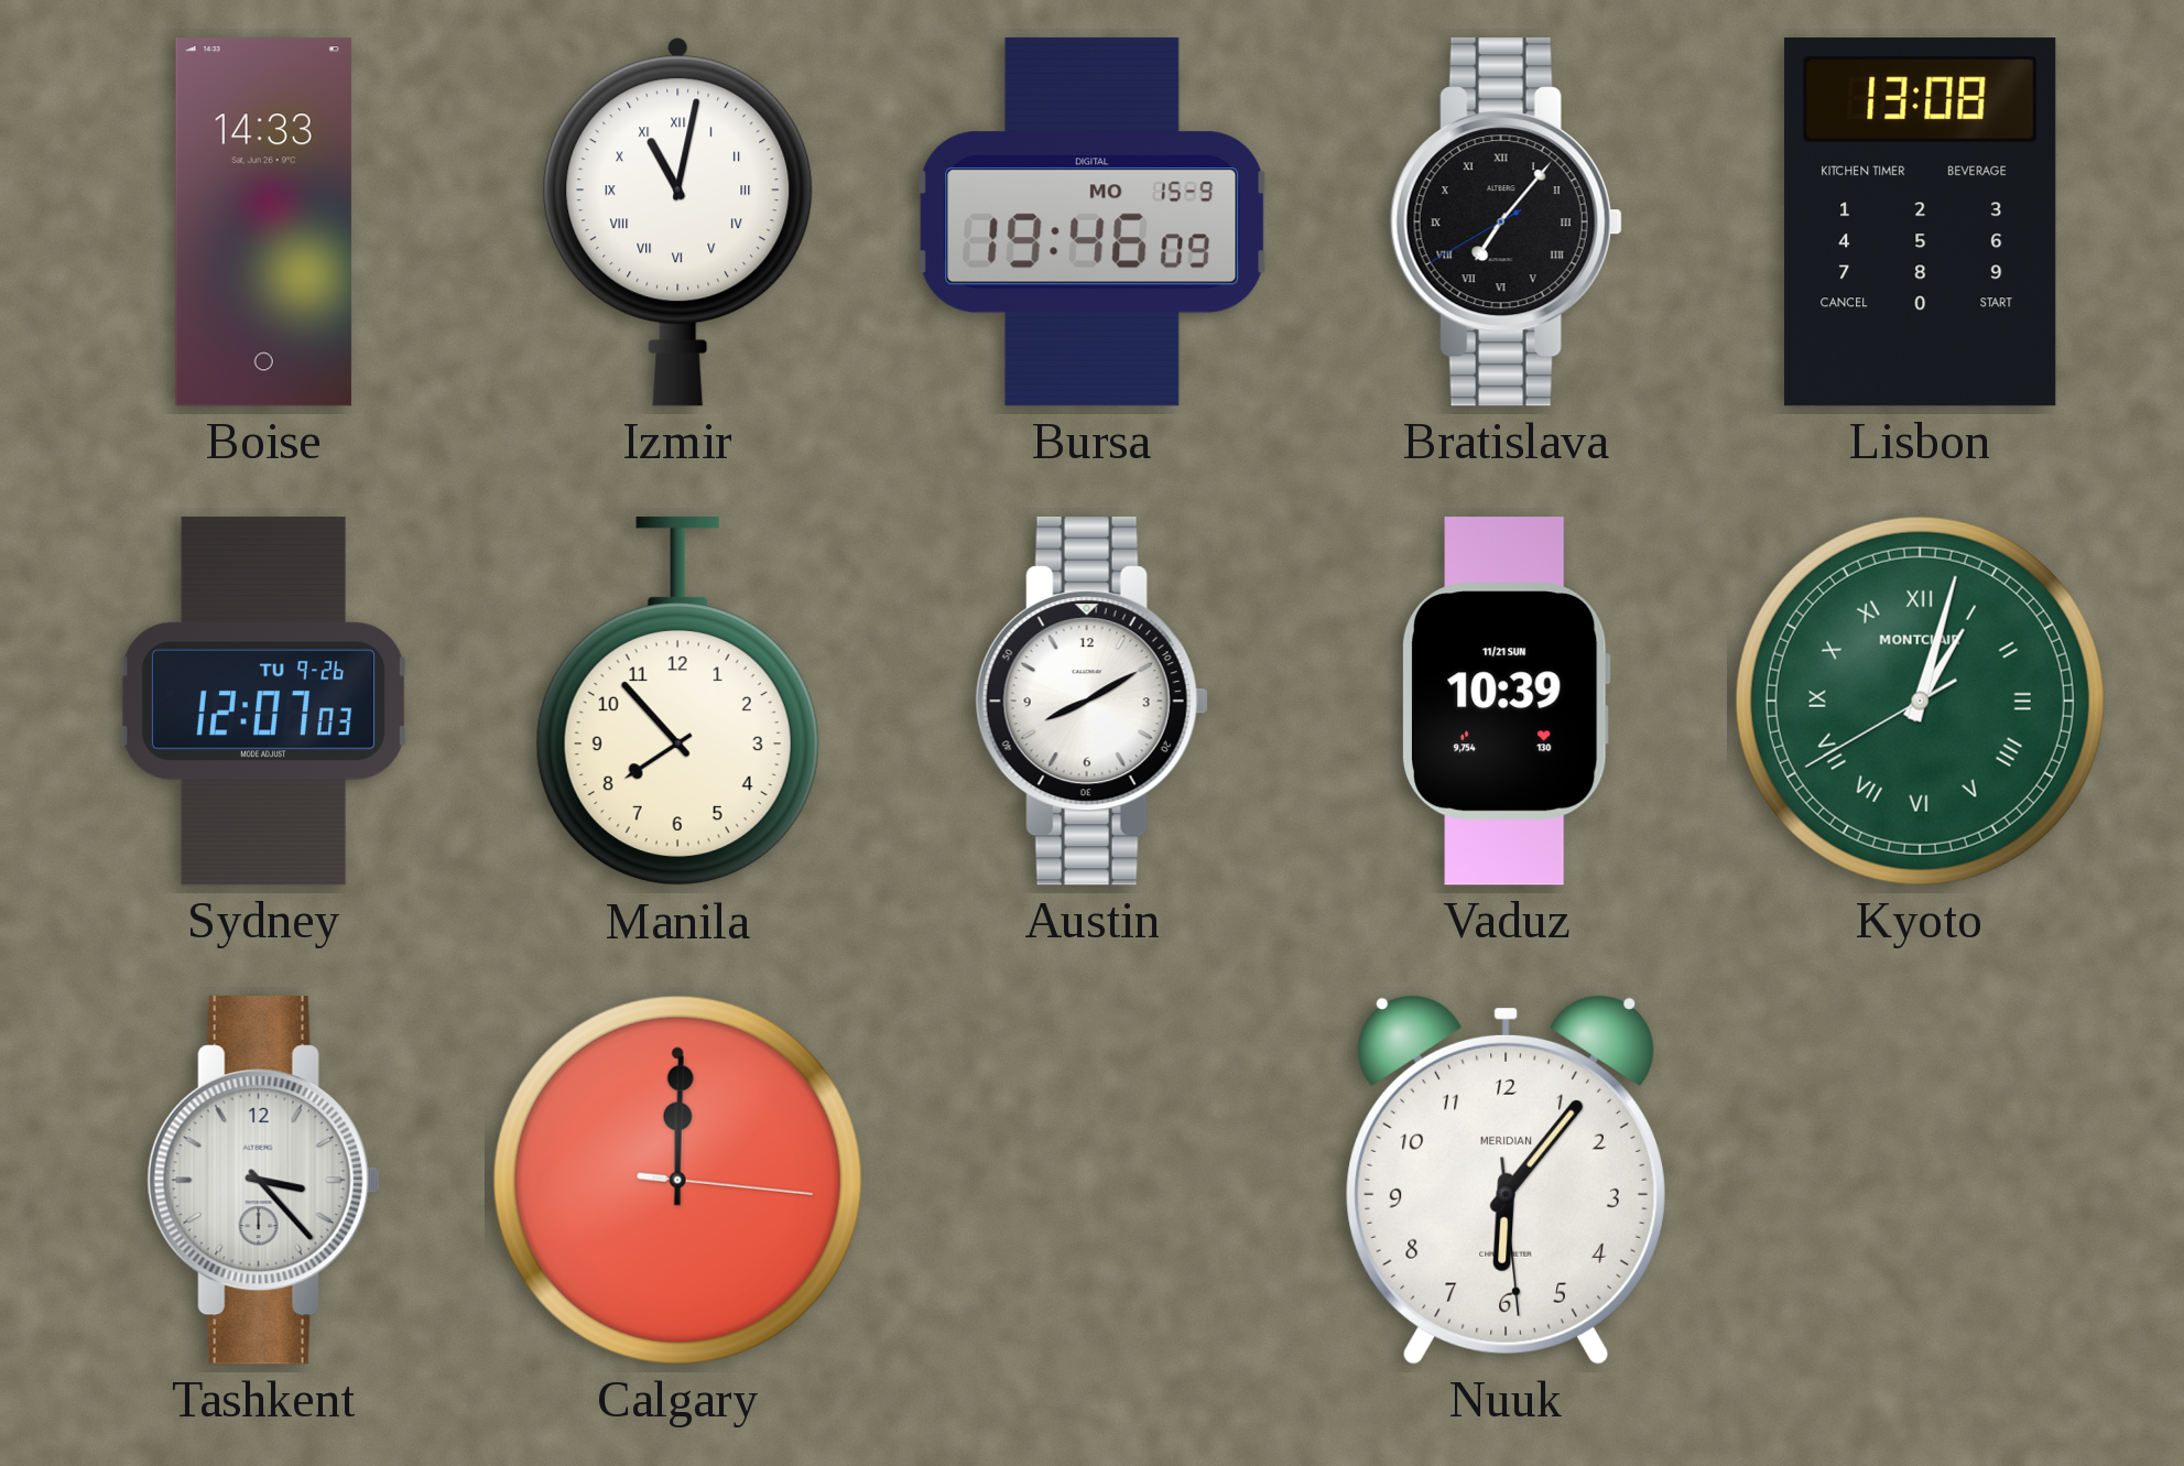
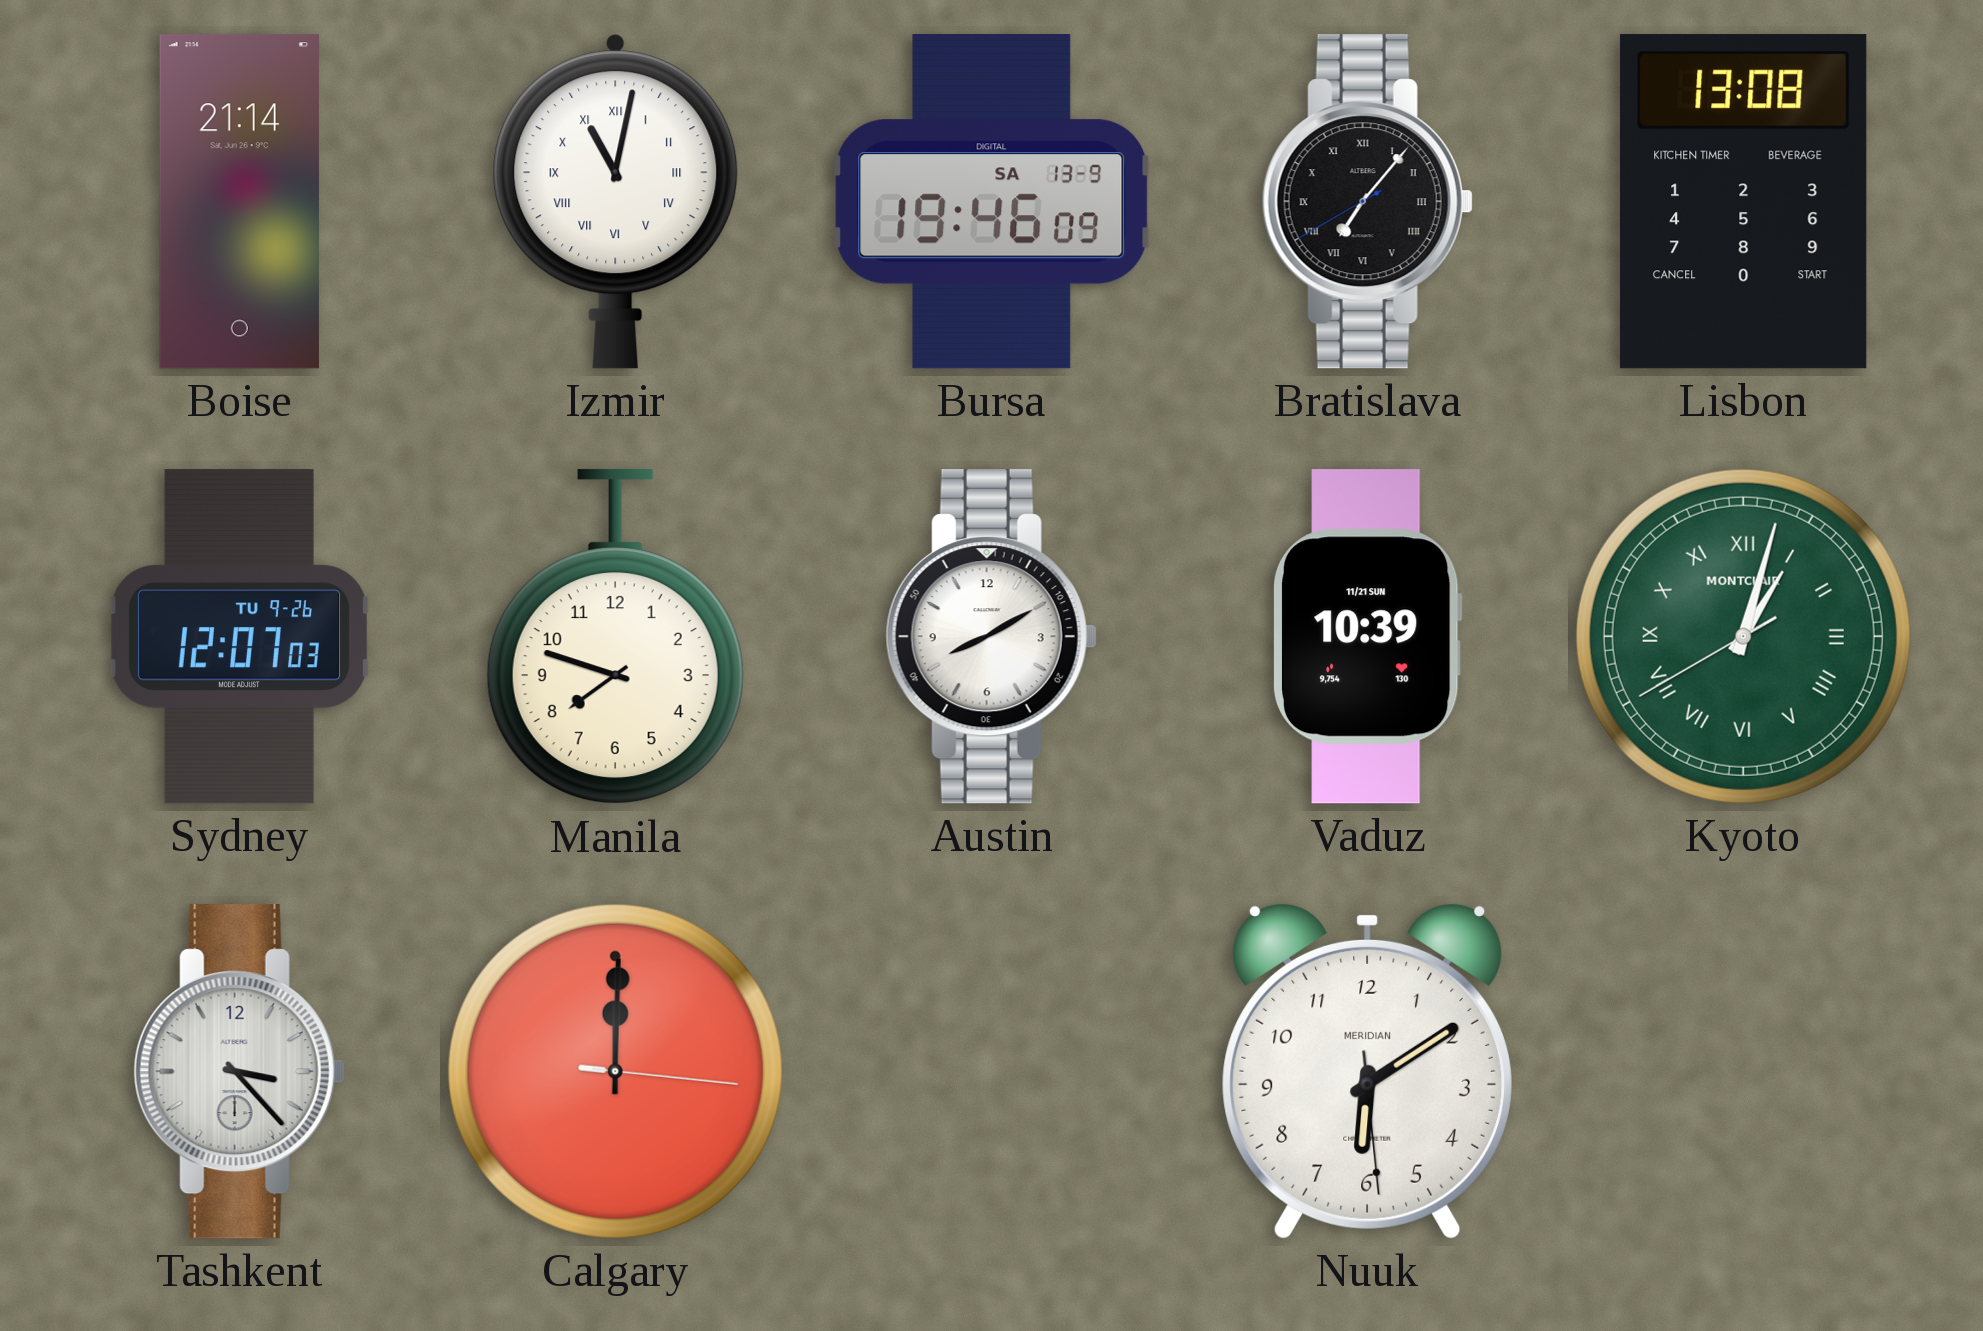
Boise: 14:33 -> 21:14 (239, 202)
Bursa date: MO 15-9 -> SA 13-9 (992, 202)
Manila: 7:53 -> 7:48 (615, 637)
Nuuk: 6:06 -> 6:09 (1367, 1071)
